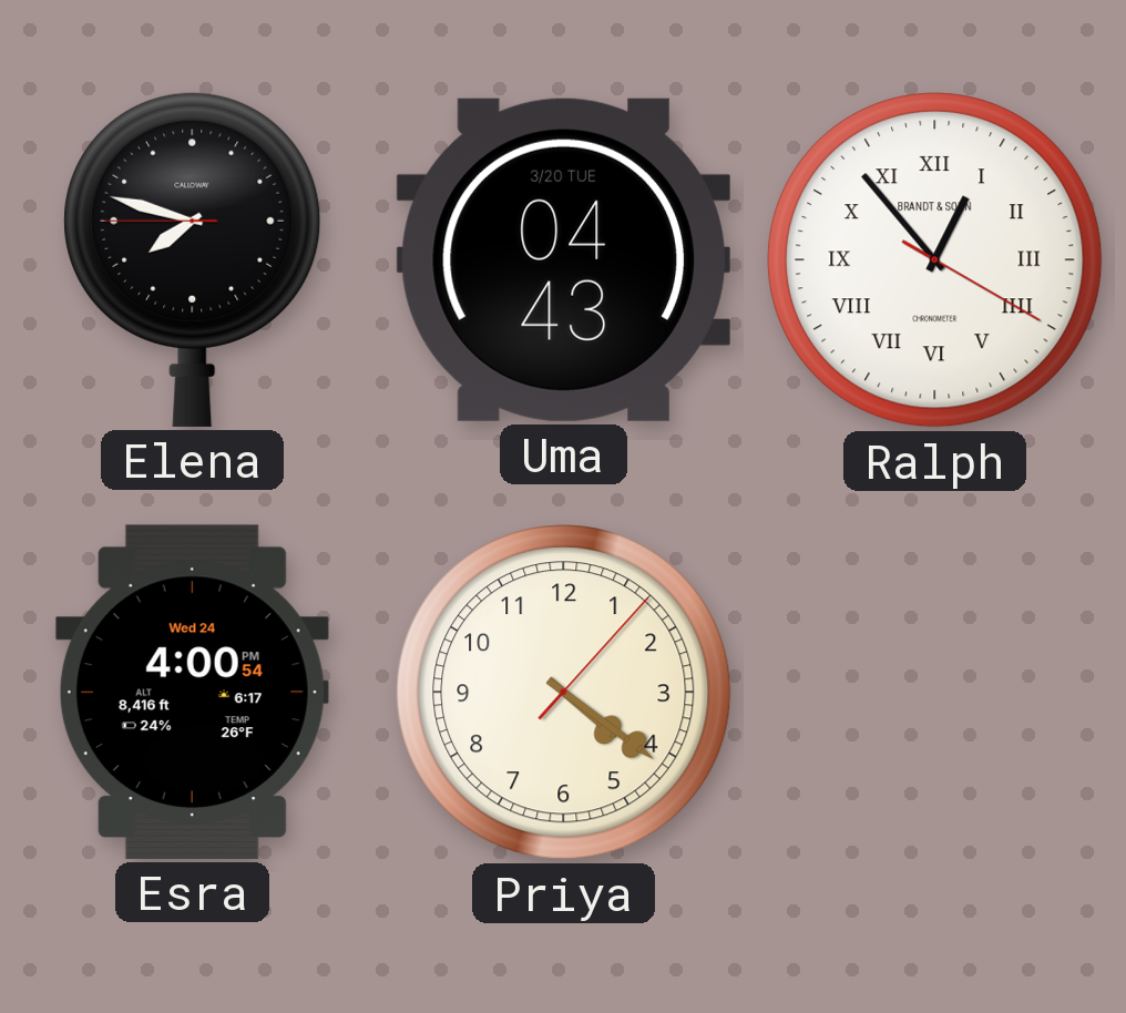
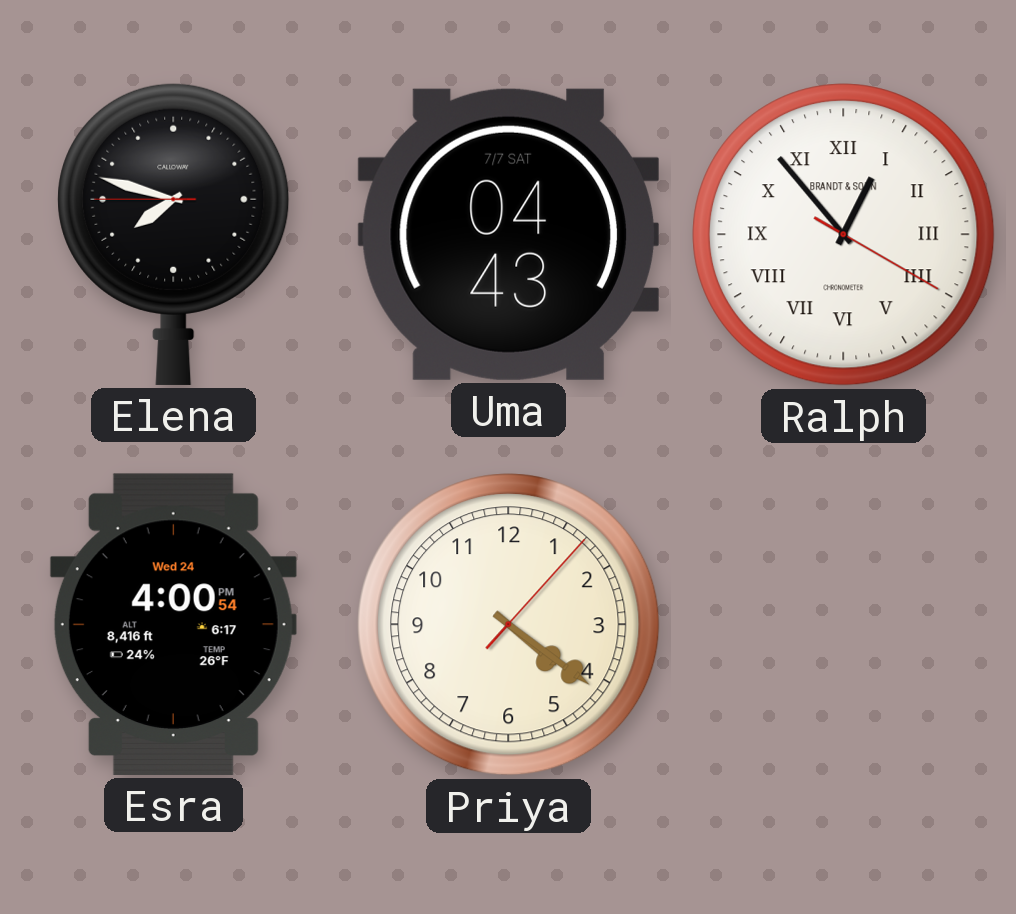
Uma date: 3/20 TUE -> 7/7 SAT (508, 234)
